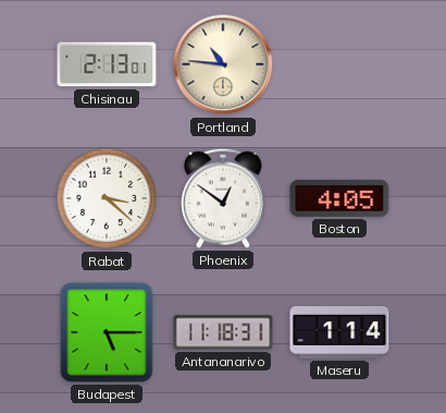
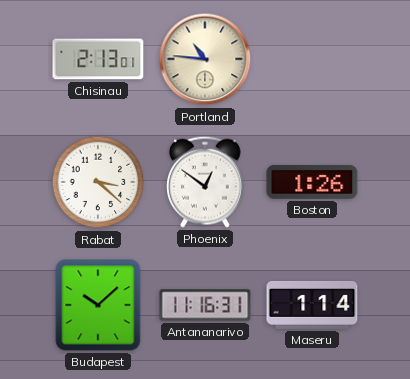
Boston: 4:05 -> 1:26 (312, 182)
Budapest: 5:15 -> 10:08 (98, 305)
Antananarivo: 11:18 -> 11:16 (205, 305)
